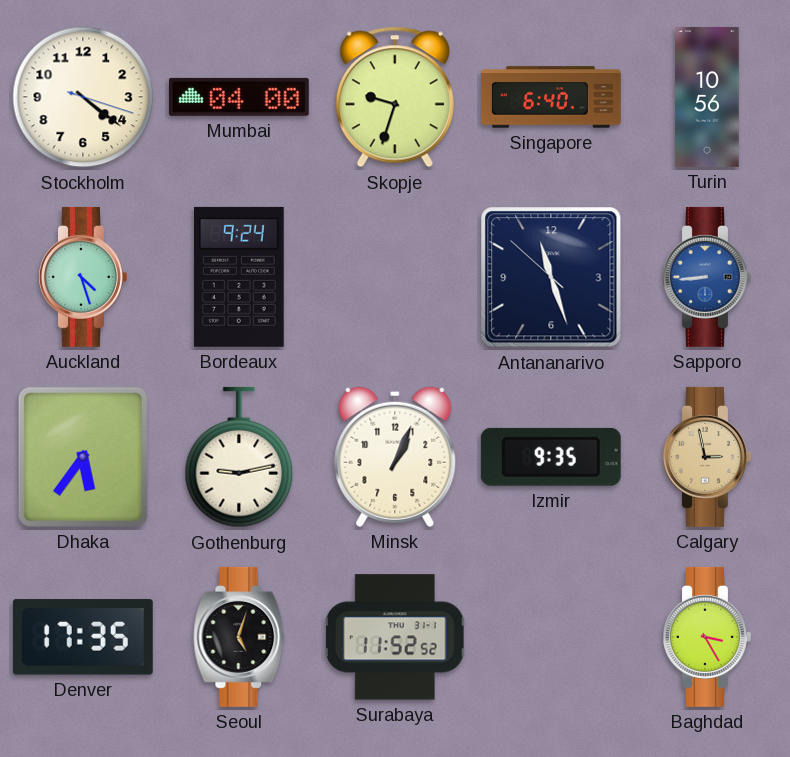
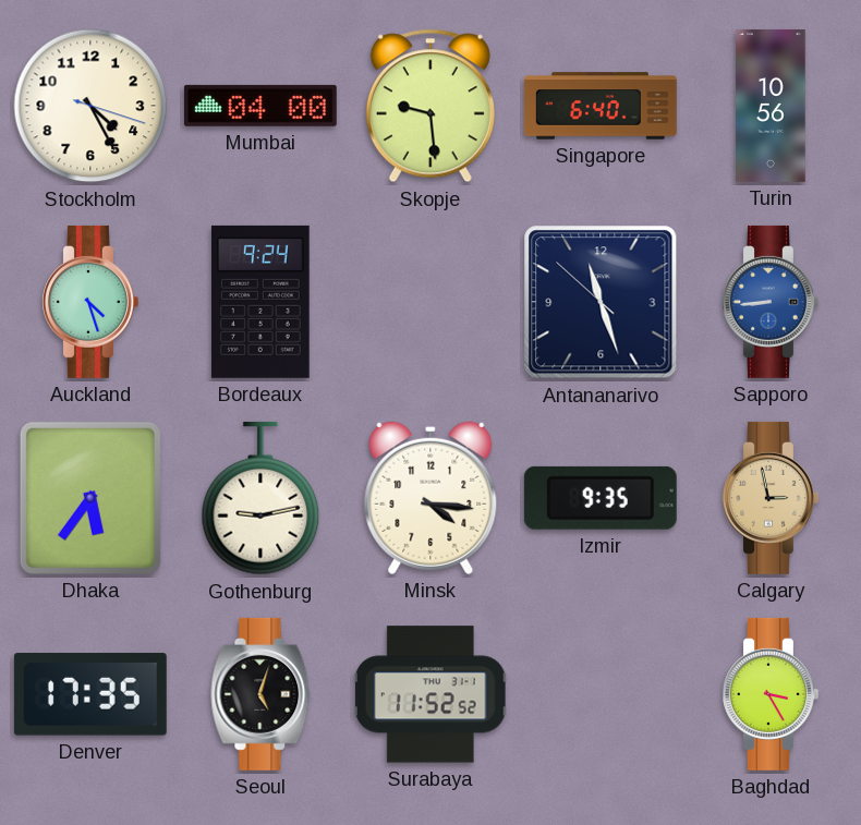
Stockholm: 4:21 -> 4:25 (90, 106)
Skopje: 9:33 -> 9:29 (430, 106)
Minsk: 1:04 -> 4:16 (430, 498)
